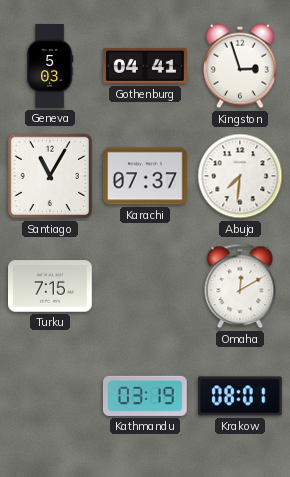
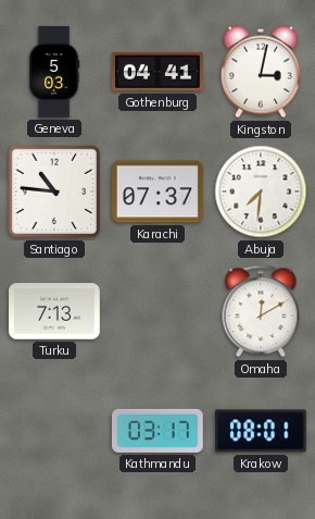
Kingston: 2:57 -> 3:02 (261, 72)
Santiago: 11:05 -> 10:46 (54, 191)
Turku: 7:15 -> 7:13 (55, 311)
Kathmandu: 03:19 -> 03:17 (157, 431)
